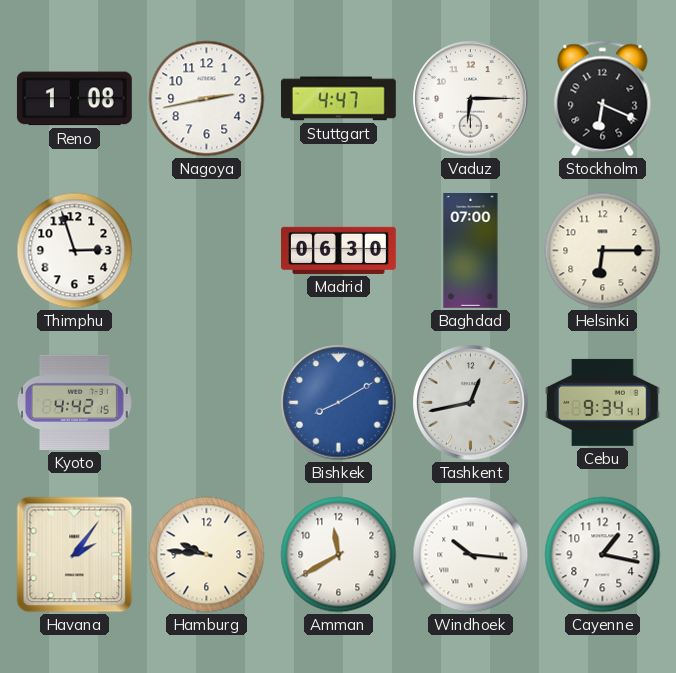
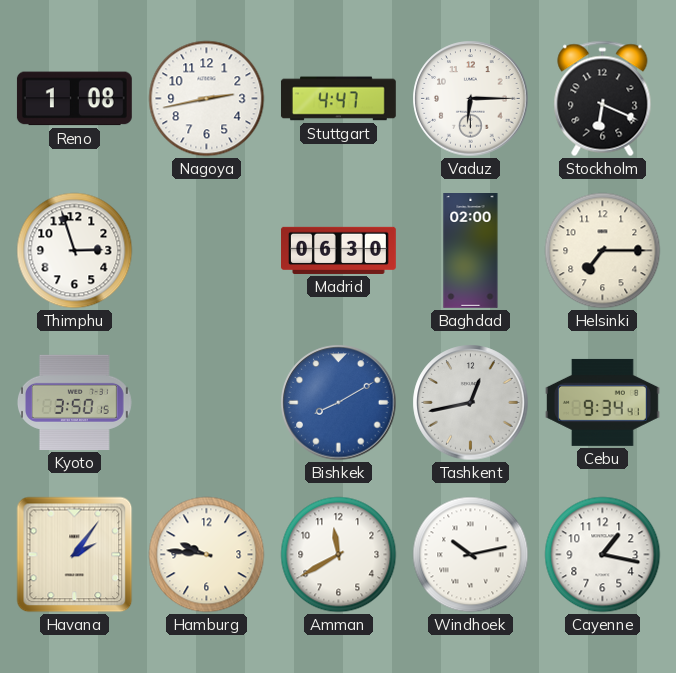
Baghdad: 07:00 -> 02:00 (471, 251)
Helsinki: 6:15 -> 7:15 (603, 251)
Kyoto: 4:42 -> 3:50 (74, 402)
Windhoek: 10:16 -> 10:13 (471, 555)
